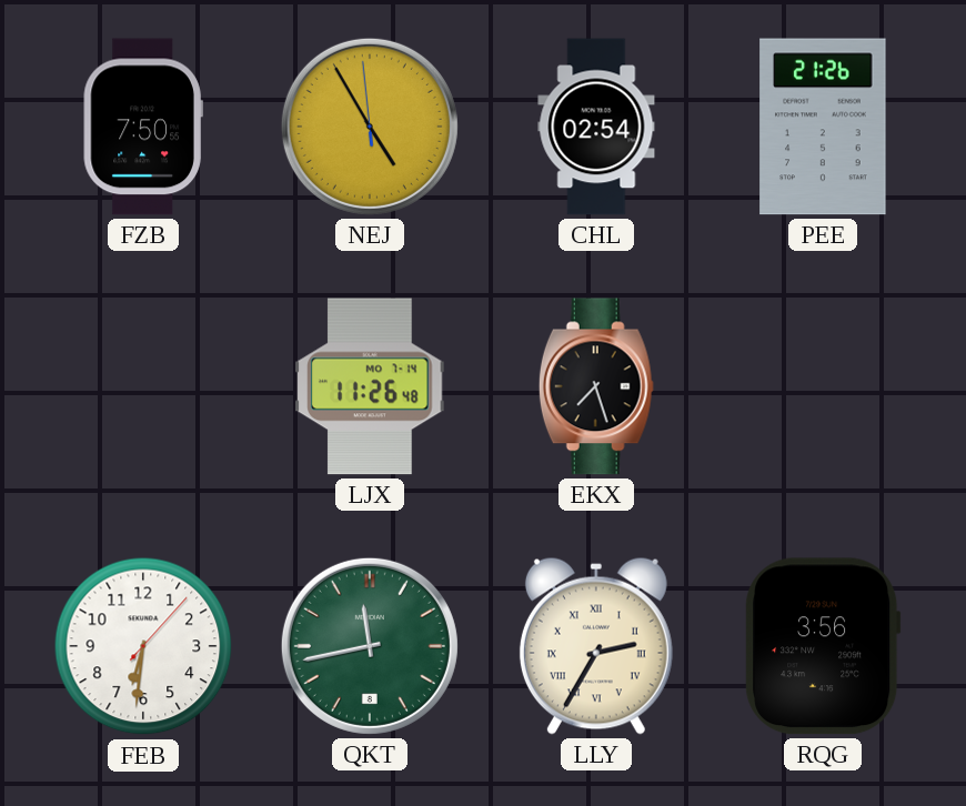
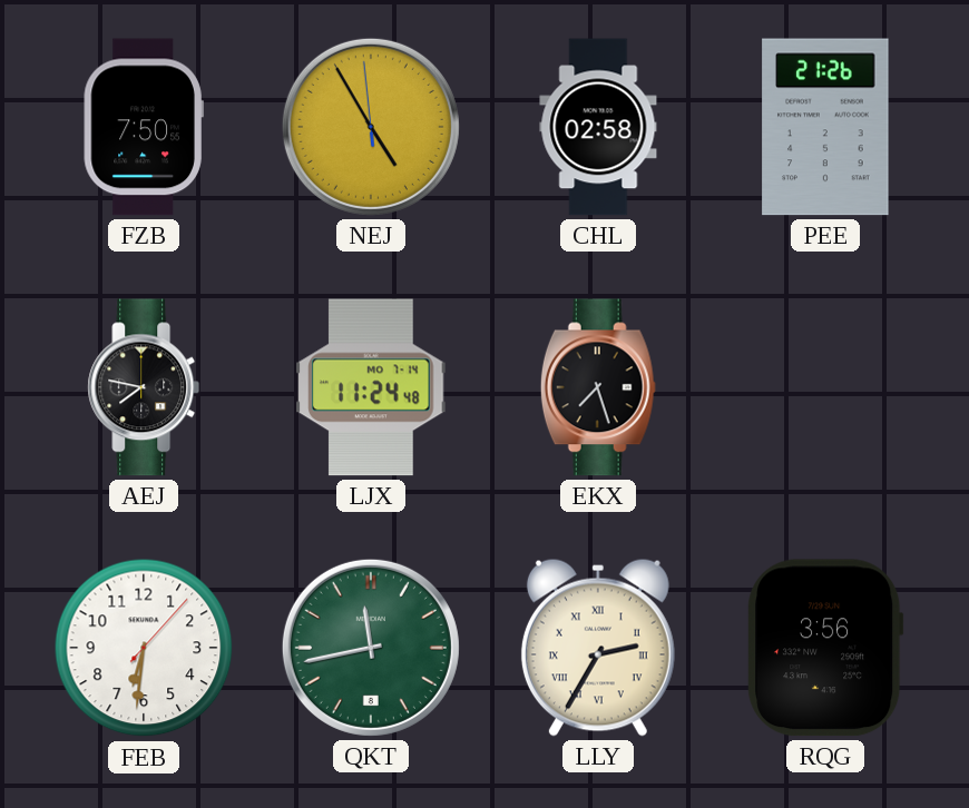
CHL: 02:54 -> 02:58 (598, 127)
AEJ: none -> 7:47 (144, 387)
LJX: 11:26 -> 11:24 (371, 387)
